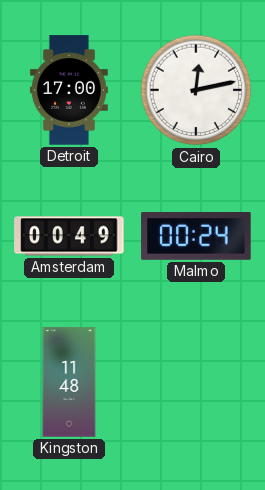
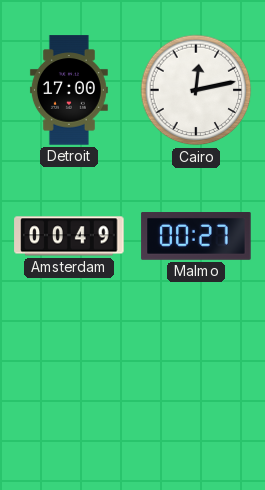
Malmo: 00:24 -> 00:27 (196, 237)
Kingston: 11:48 -> none (69, 382)
